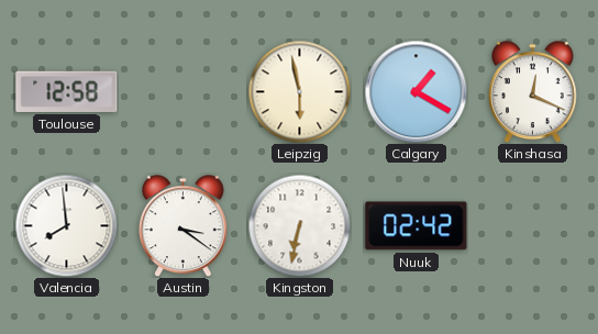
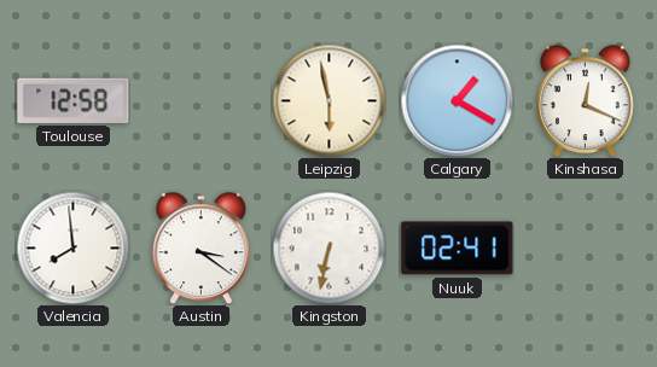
Nuuk: 02:42 -> 02:41 (458, 249)
